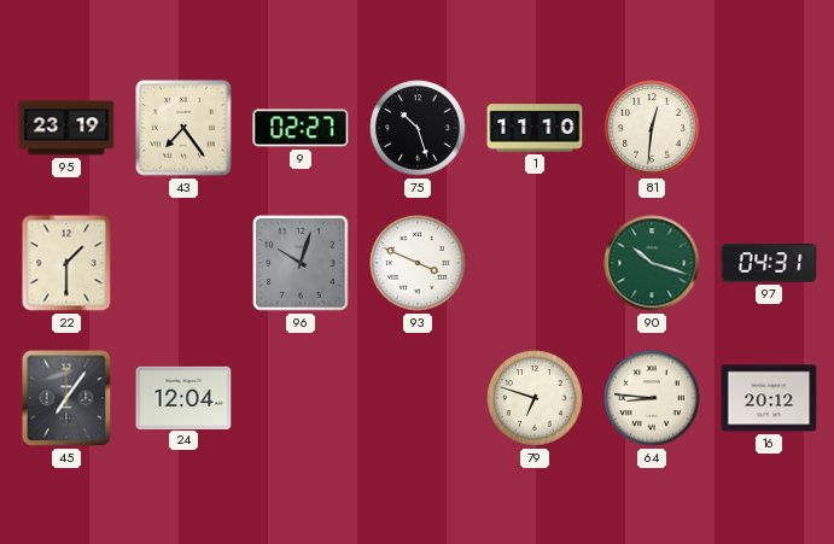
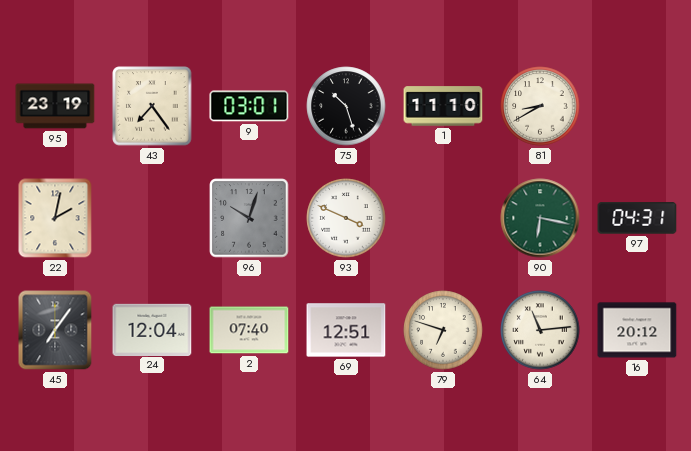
9: 02:27 -> 03:01 (249, 106)
81: 12:31 -> 8:40 (540, 106)
22: 1:30 -> 2:02 (55, 218)
90: 10:18 -> 6:17 (540, 218)
2: none -> 07:40 (249, 330)
69: none -> 12:51 (346, 330)
64: 8:46 -> 11:14 (540, 330)
